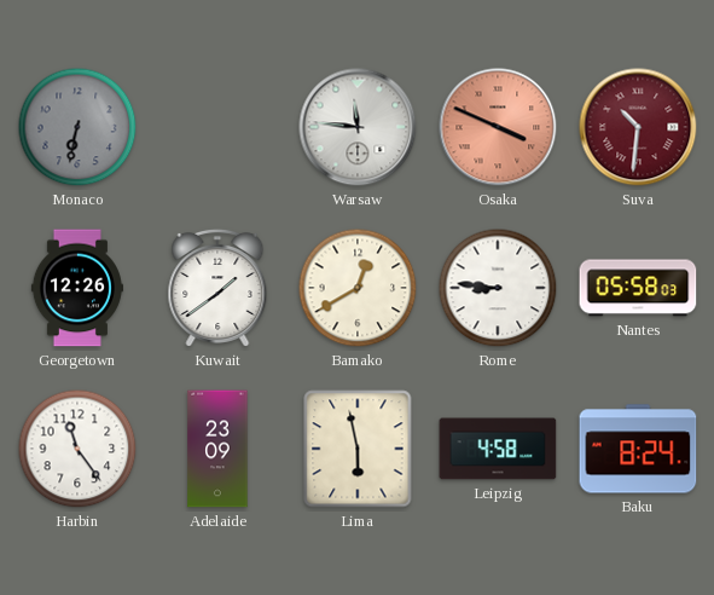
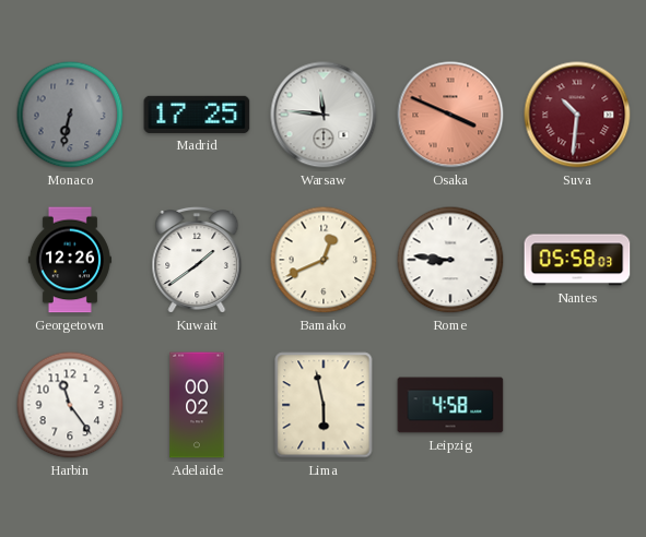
Madrid: none -> 17:25 (197, 115)
Bamako: 12:40 -> 12:41 (324, 260)
Adelaide: 23:09 -> 00:02 (197, 405)
Baku: 8:24 -> none (638, 449)
